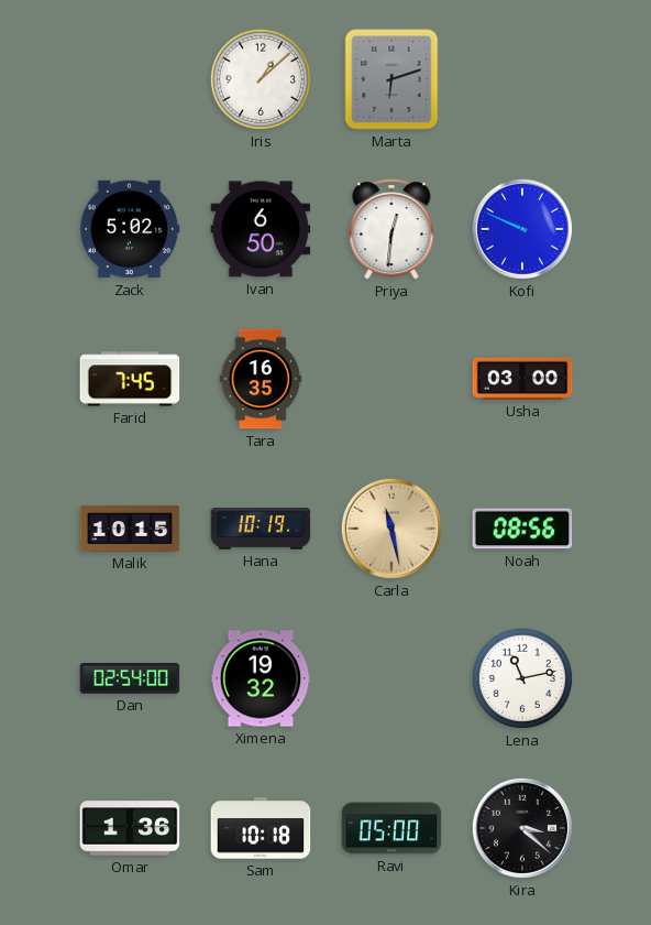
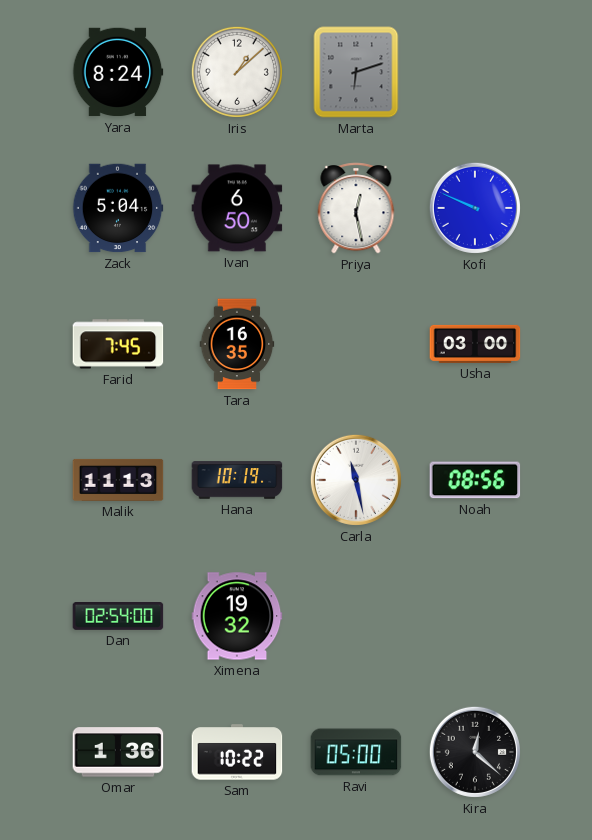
Yara: none -> 8:24 (118, 72)
Zack: 5:02 -> 5:04 (118, 208)
Priya: 12:31 -> 12:28 (356, 208)
Malik: 10:15 -> 11:13 (118, 480)
Carla dial: champagne -> white (356, 480)
Lena: 11:13 -> none (522, 678)
Sam: 10:18 -> 10:22 (237, 752)
Kira: 3:22 -> 12:22 (475, 752)
